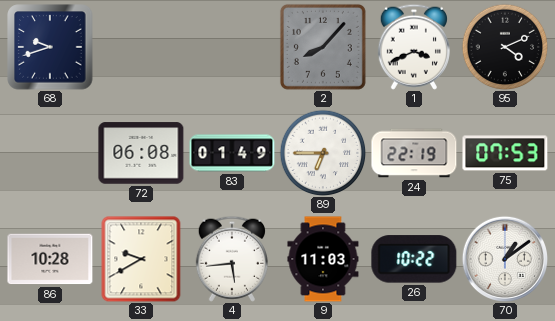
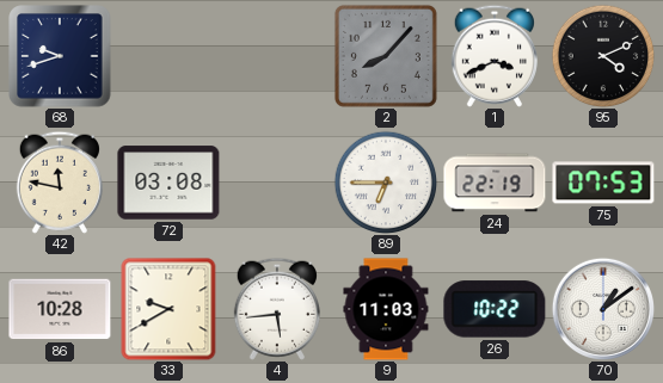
42: none -> 11:47 (60, 183)
72: 06:08 -> 03:08 (168, 183)
83: 01:49 -> none (232, 153)
